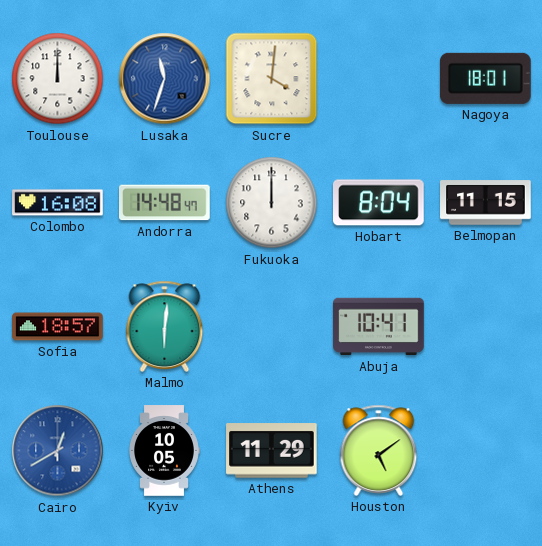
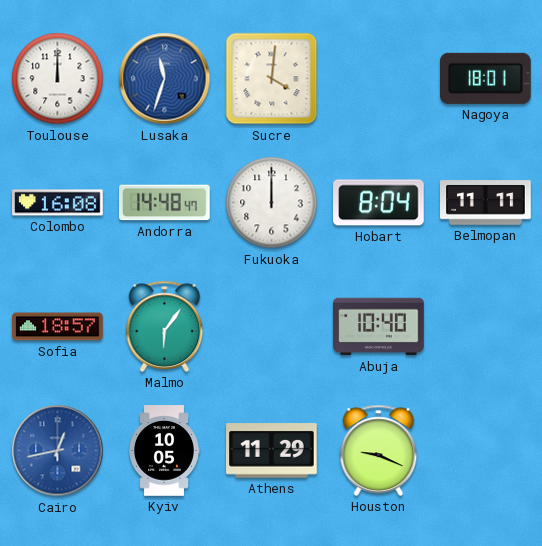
Belmopan: 11:15 -> 11:11 (486, 203)
Malmo: 6:01 -> 6:06 (165, 326)
Abuja: 10:41 -> 10:40 (379, 327)
Cairo: 12:40 -> 12:43 (58, 451)
Houston: 5:09 -> 9:19 (379, 450)
